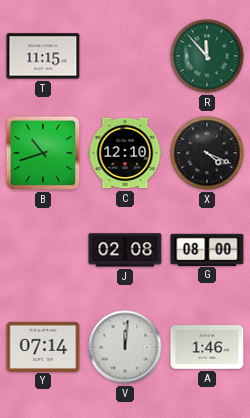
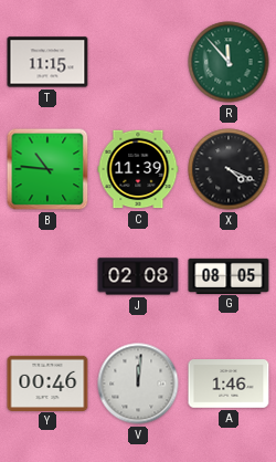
B: 10:42 -> 10:46 (47, 169)
C: 12:10 -> 11:39 (138, 169)
G: 08:00 -> 08:05 (229, 275)
Y: 07:14 -> 00:46 (47, 382)
